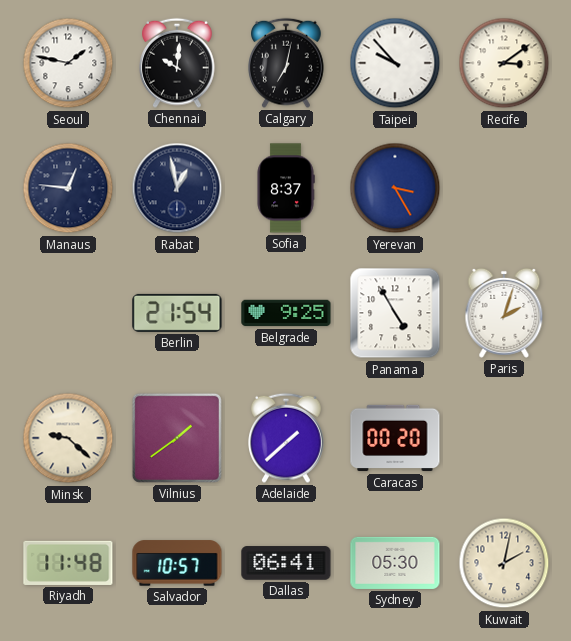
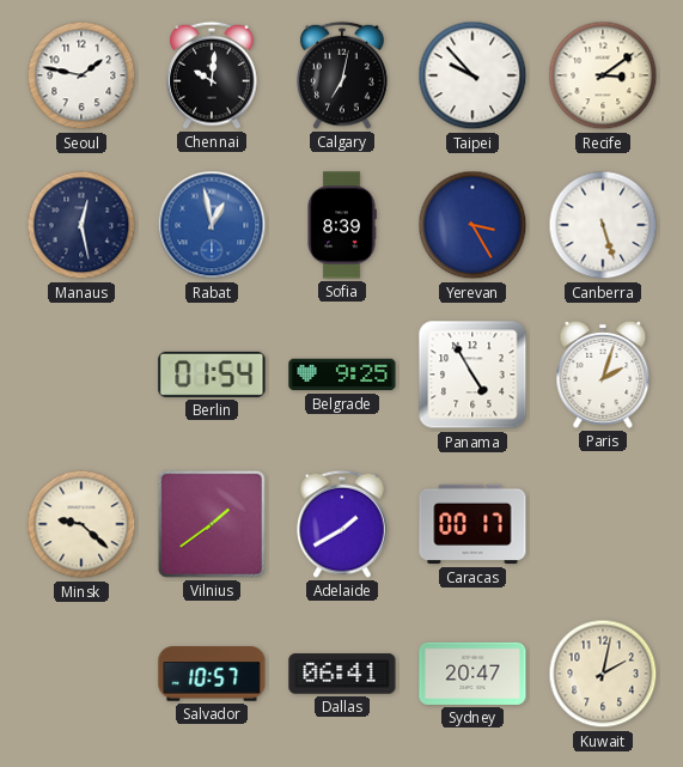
Manaus: 12:46 -> 12:28 (81, 225)
Rabat dial: navy -> blue (212, 225)
Sofia: 8:37 -> 8:39 (342, 225)
Canberra: none -> 5:27 (603, 225)
Berlin: 21:54 -> 01:54 (212, 375)
Adelaide: 1:38 -> 1:40 (342, 524)
Caracas: 00:20 -> 00:17 (472, 524)
Riyadh: 11:48 -> none (68, 563)
Sydney: 05:30 -> 20:47 (472, 674)
